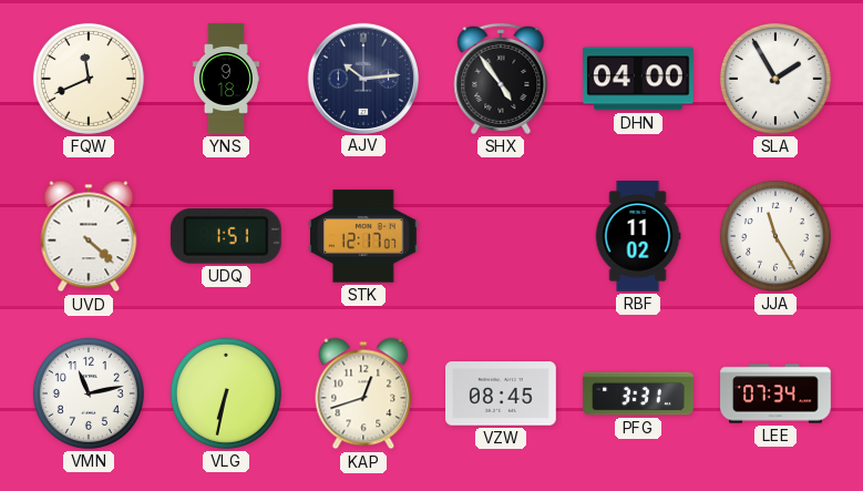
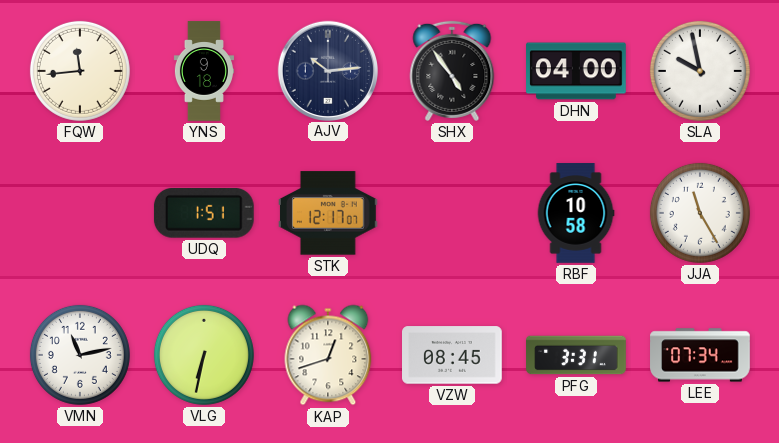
FQW: 11:41 -> 11:44 (80, 71)
SLA: 1:55 -> 9:58 (700, 71)
UVD: 4:22 -> none (89, 236)
RBF: 11:02 -> 10:58 (576, 213)
